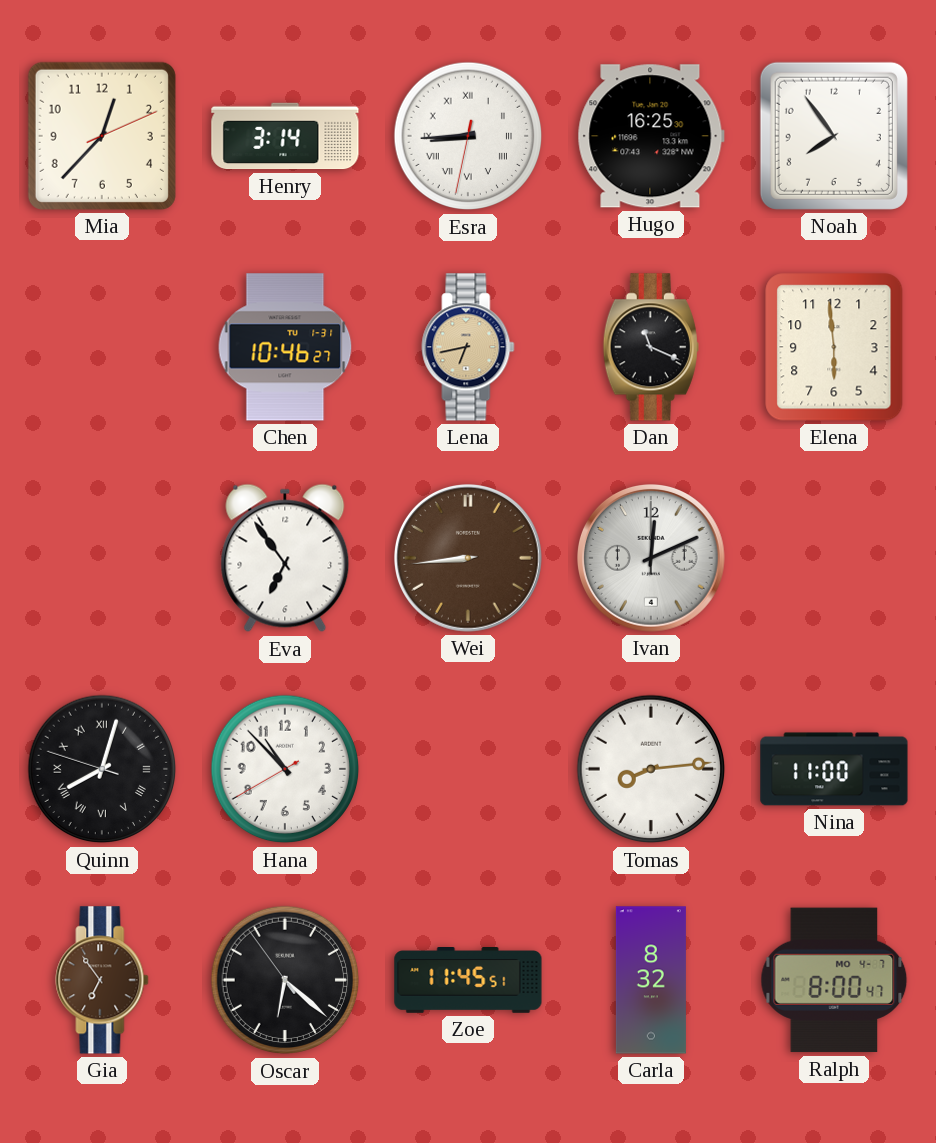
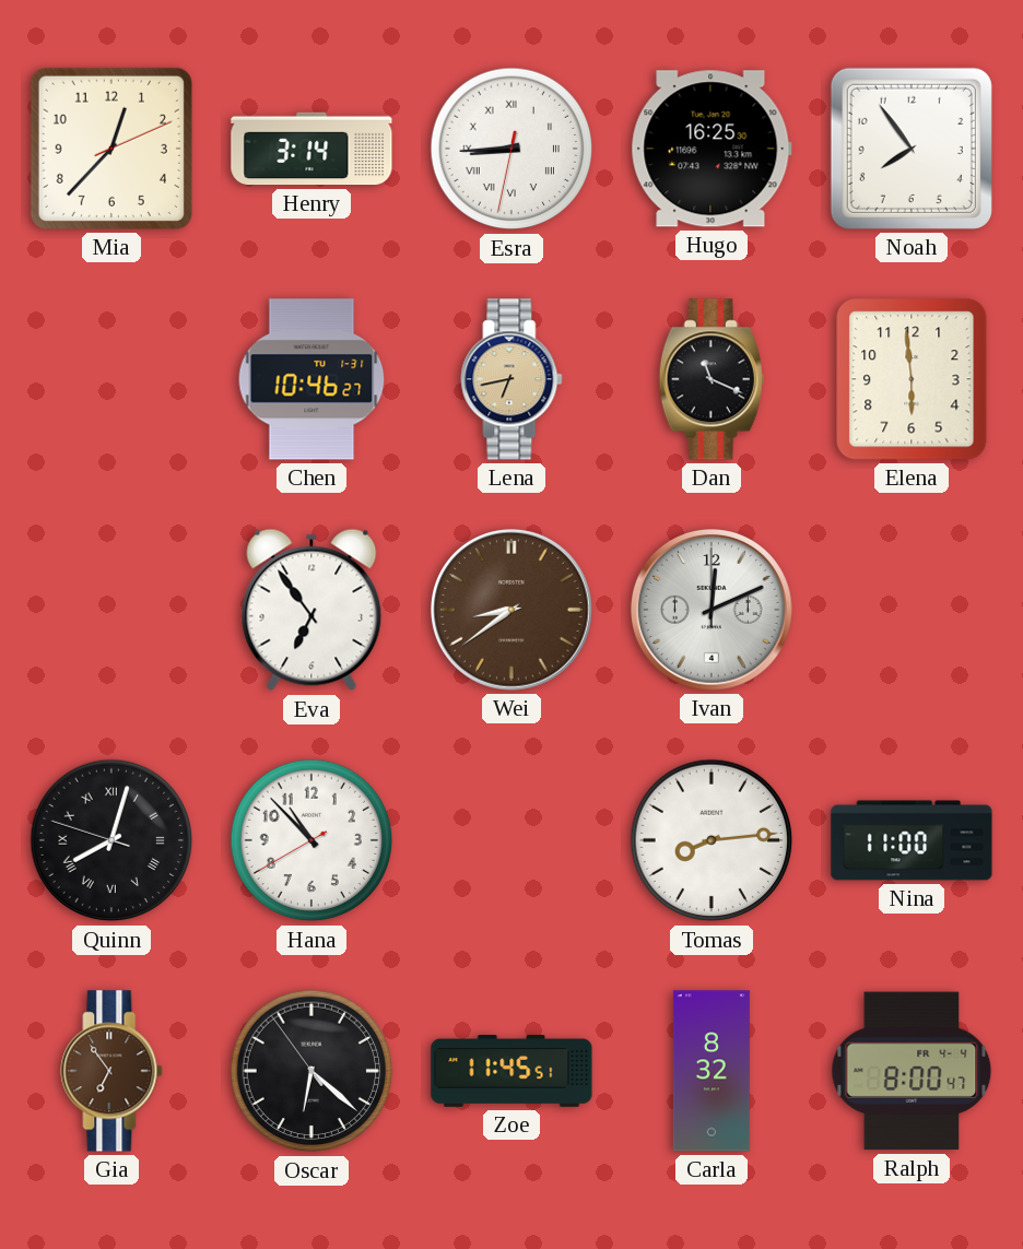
Wei: 8:44 -> 8:39 (513, 611)
Ralph date: MO 4-7 -> FR 4-4 (912, 1071)
